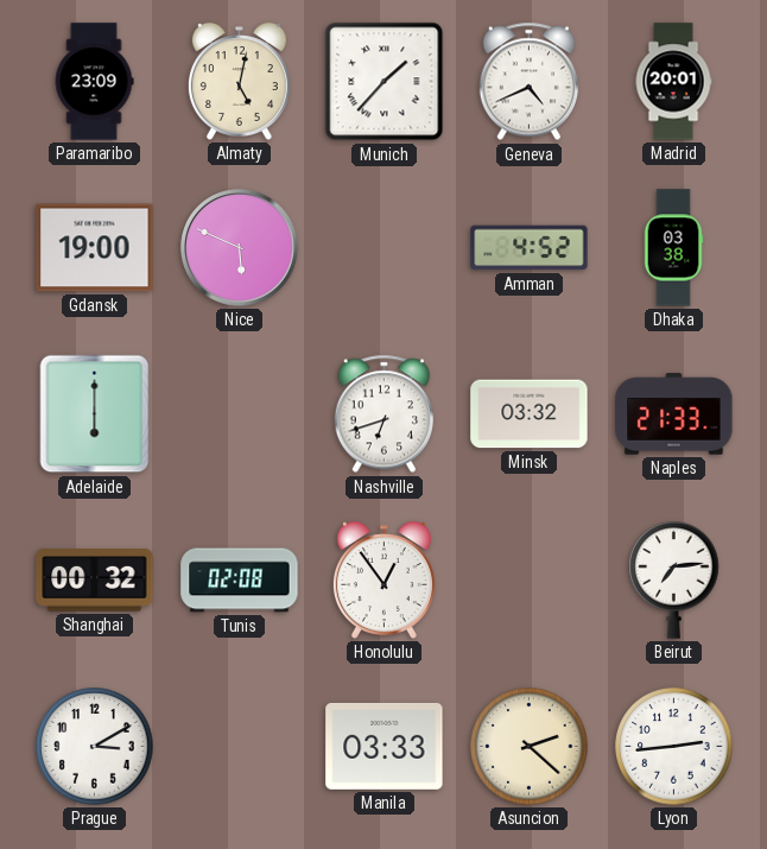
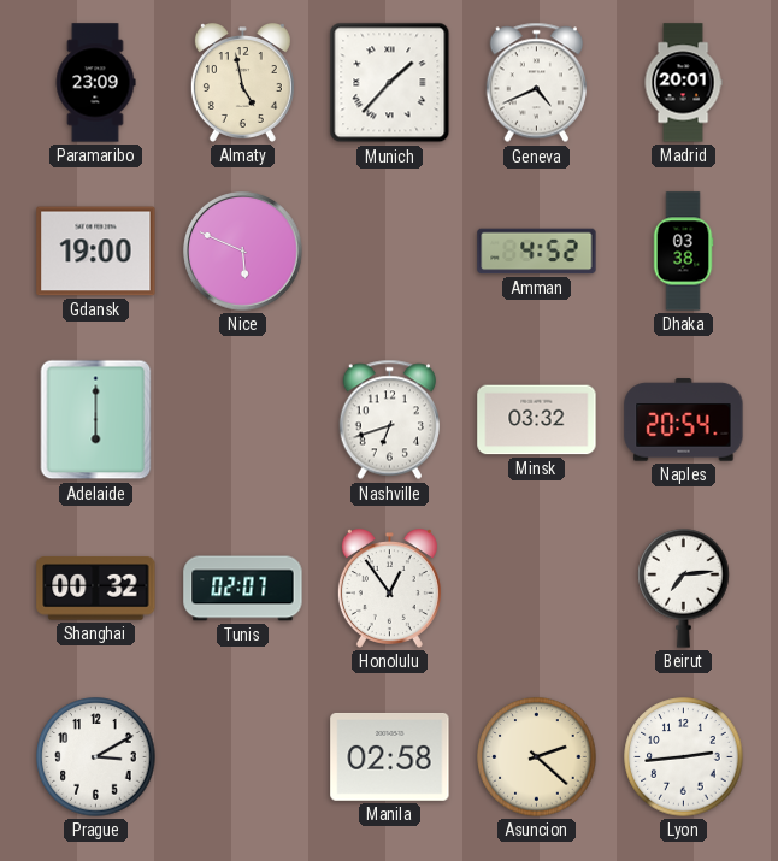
Almaty: 5:02 -> 4:58 (242, 83)
Naples: 21:33 -> 20:54 (684, 420)
Tunis: 02:08 -> 02:07 (243, 589)
Manila: 03:33 -> 02:58 (390, 756)
